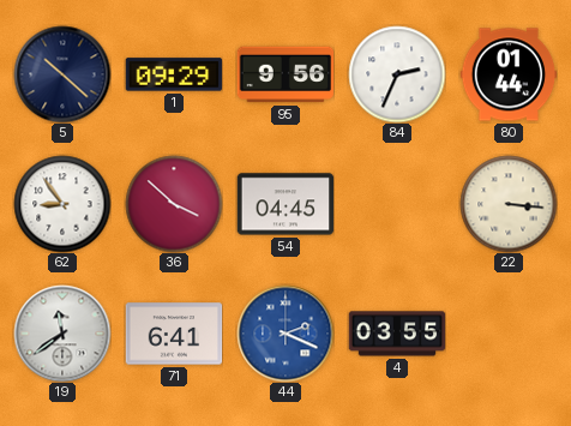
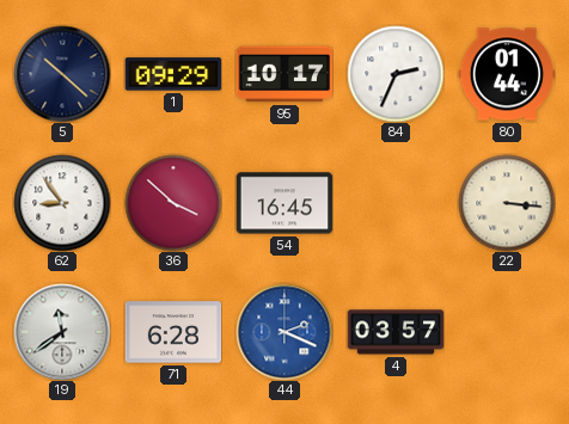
95: 9:56 -> 10:17 (284, 74)
54: 04:45 -> 16:45 (284, 203)
71: 6:41 -> 6:28 (173, 332)
4: 03:55 -> 03:57 (396, 332)
